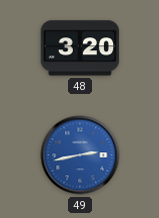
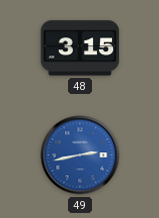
48: 3:20 -> 3:15 (80, 48)
